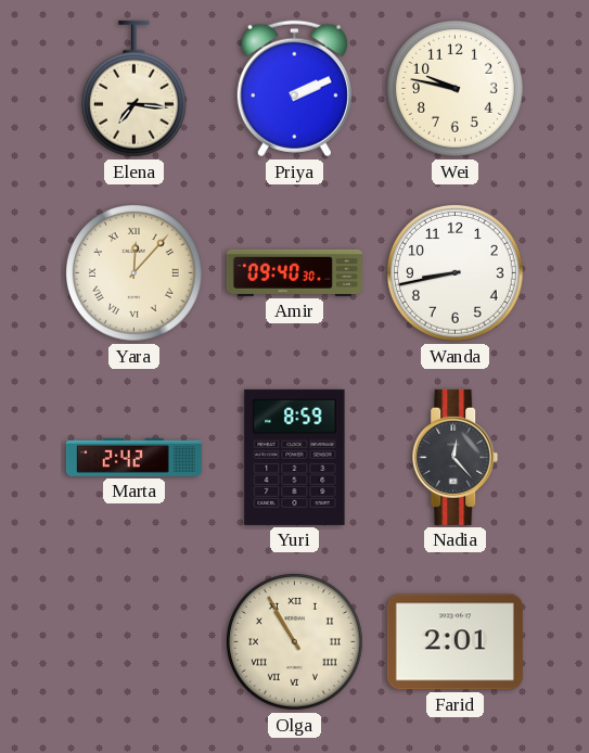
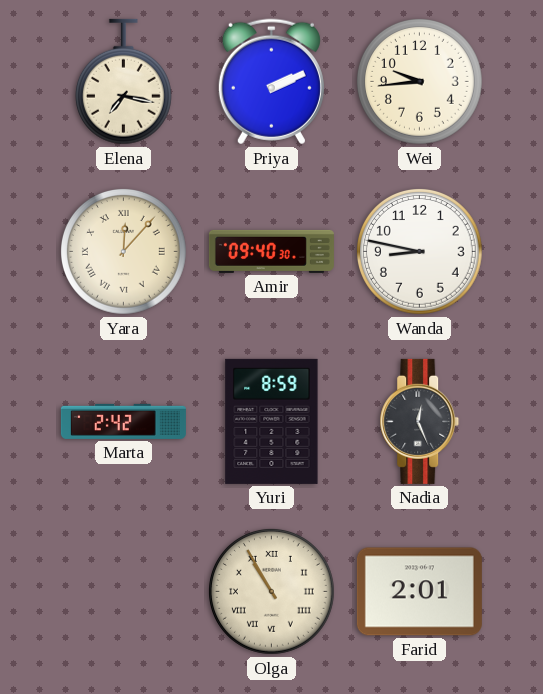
Elena: 7:16 -> 7:17 (123, 82)
Wei: 9:47 -> 9:44 (420, 82)
Wanda: 8:43 -> 8:47 (420, 252)
Nadia: 12:23 -> 12:26 (420, 421)
